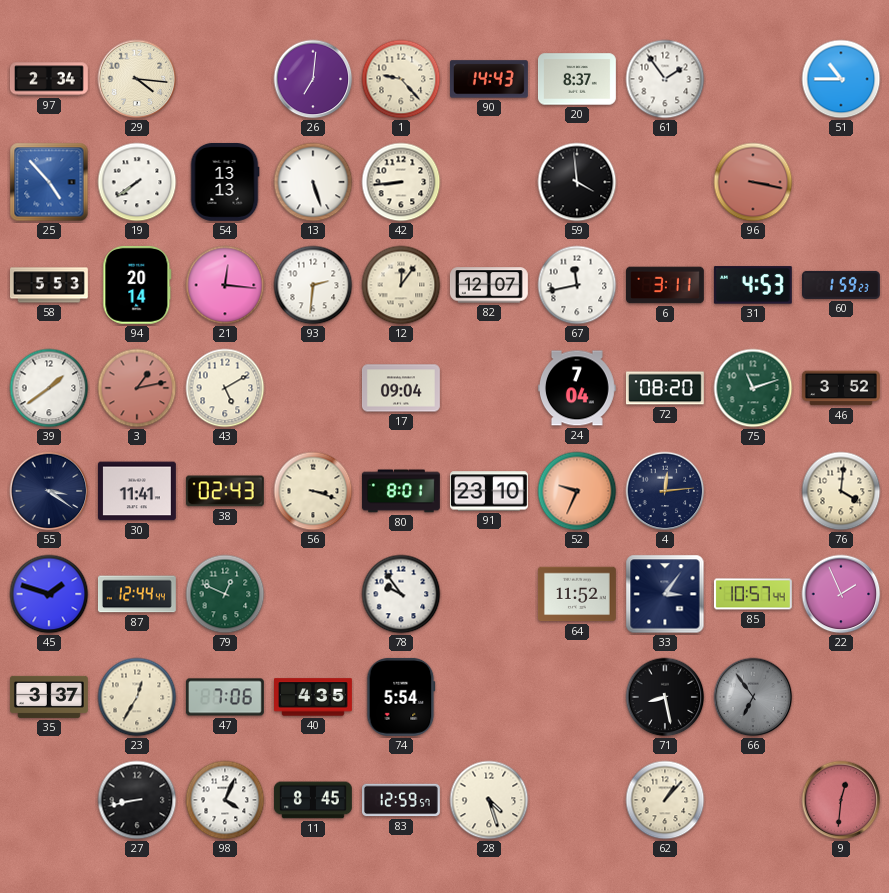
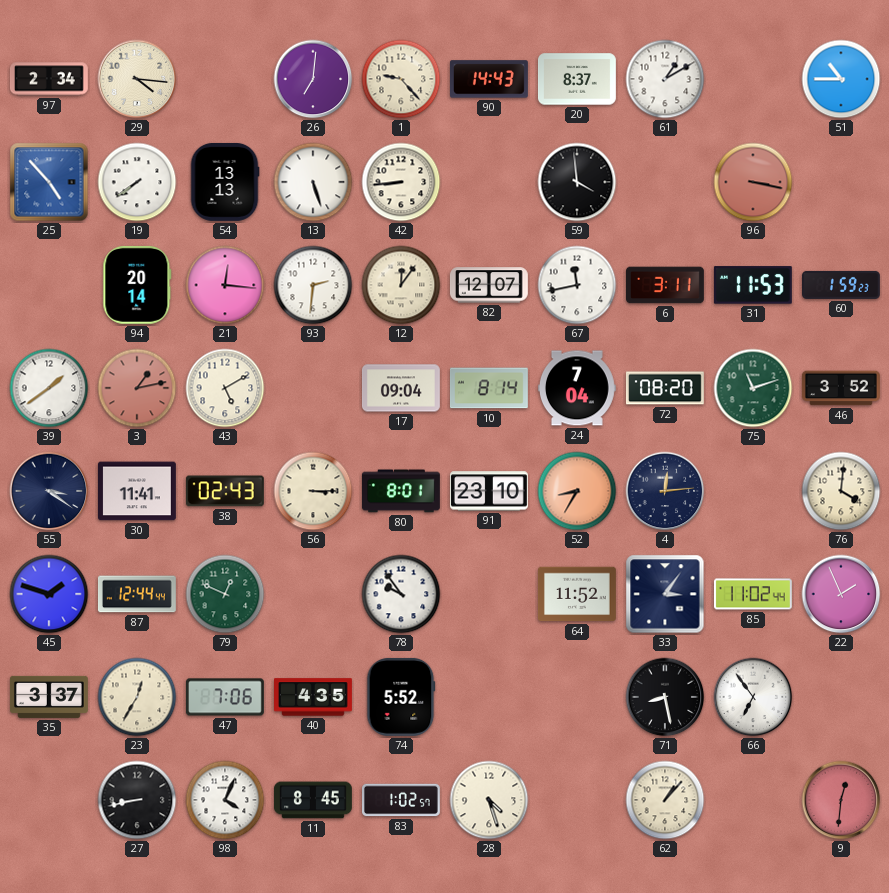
61: 1:54 -> 1:10 (665, 79)
58: 5:53 -> none (50, 285)
31: 4:53 -> 11:53 (753, 285)
10: none -> 8:14 (489, 388)
56: 3:18 -> 3:15 (313, 491)
52: 9:34 -> 8:35 (577, 491)
85: 10:57 -> 11:02 (753, 594)
74: 5:54 -> 5:52 (401, 697)
66 dial: grey -> white (753, 697)
83: 12:59 -> 1:02 (402, 800)
